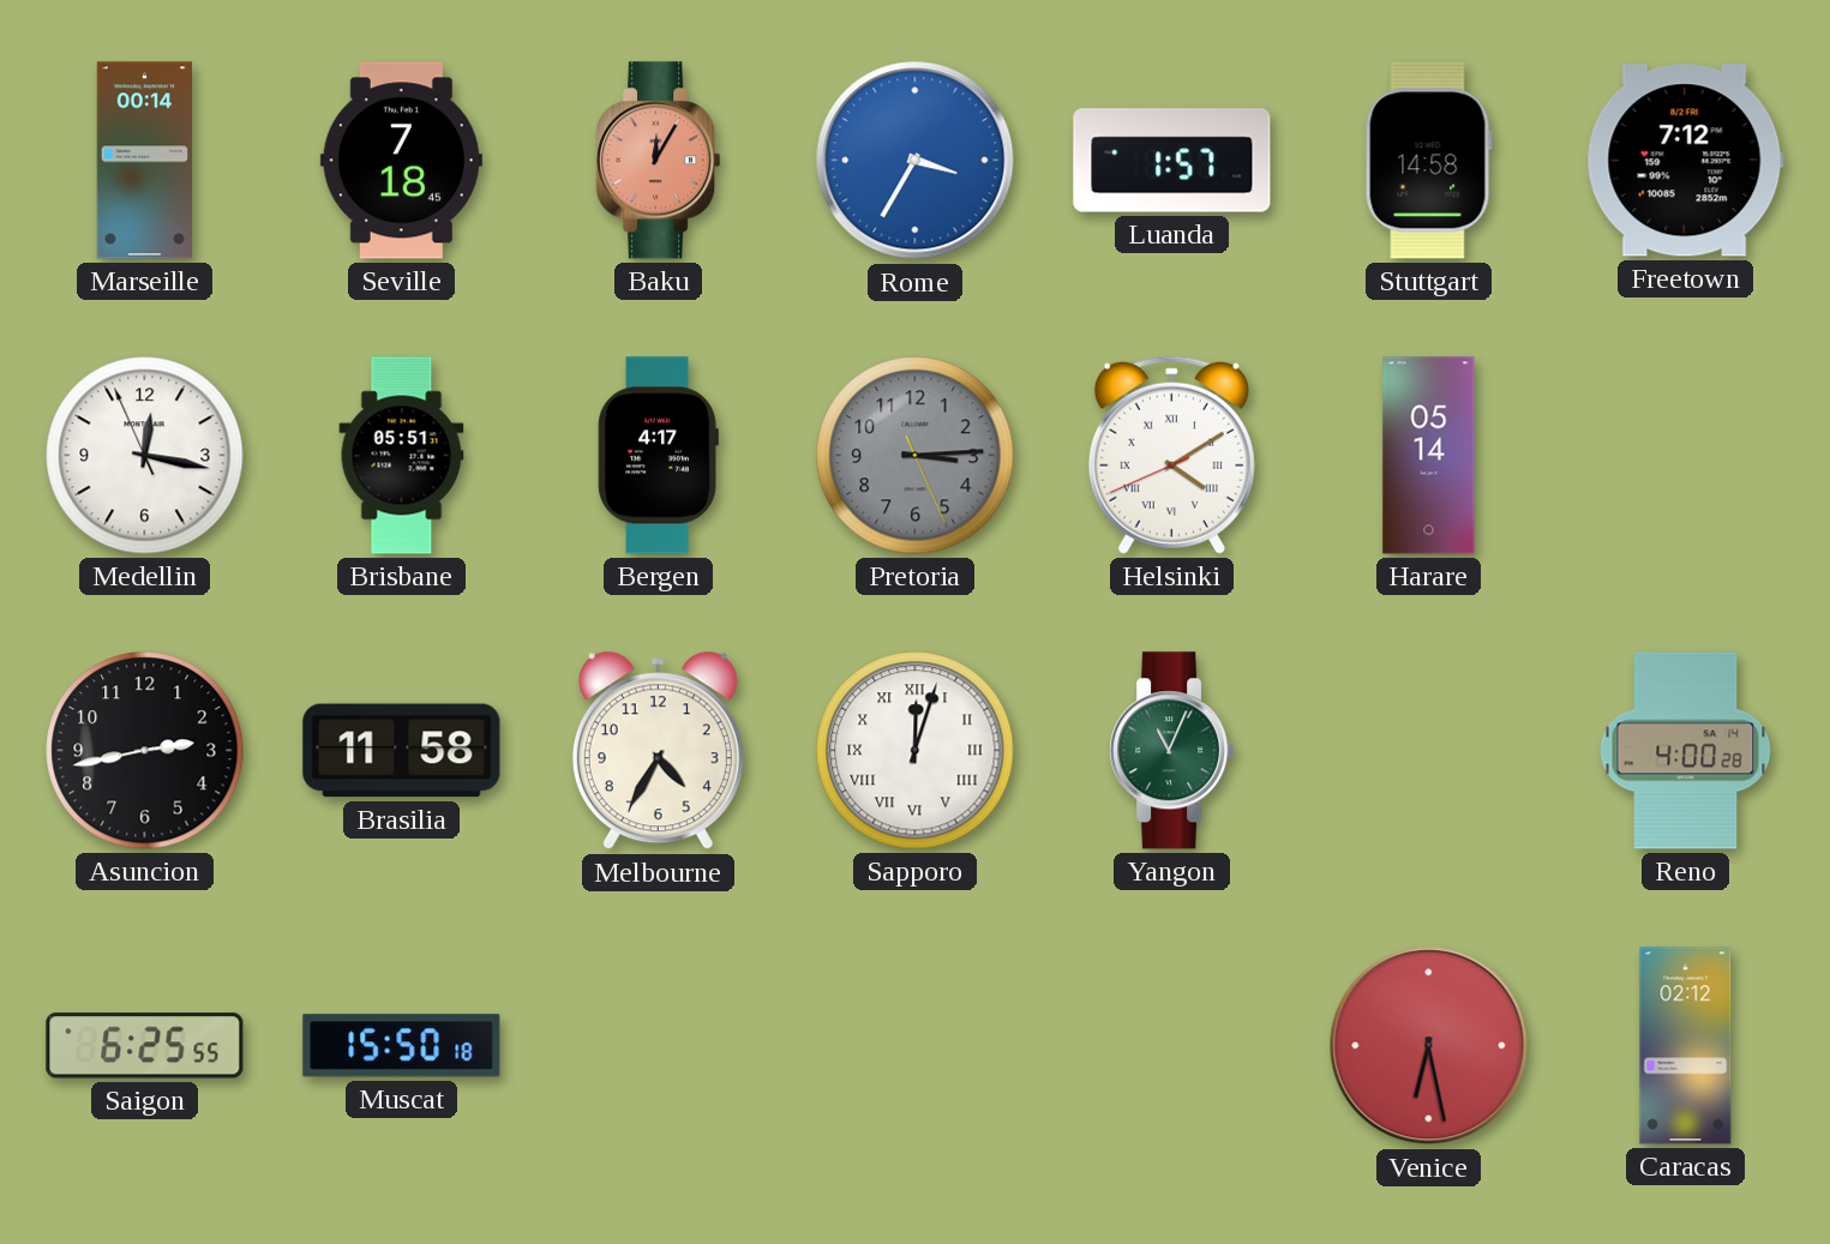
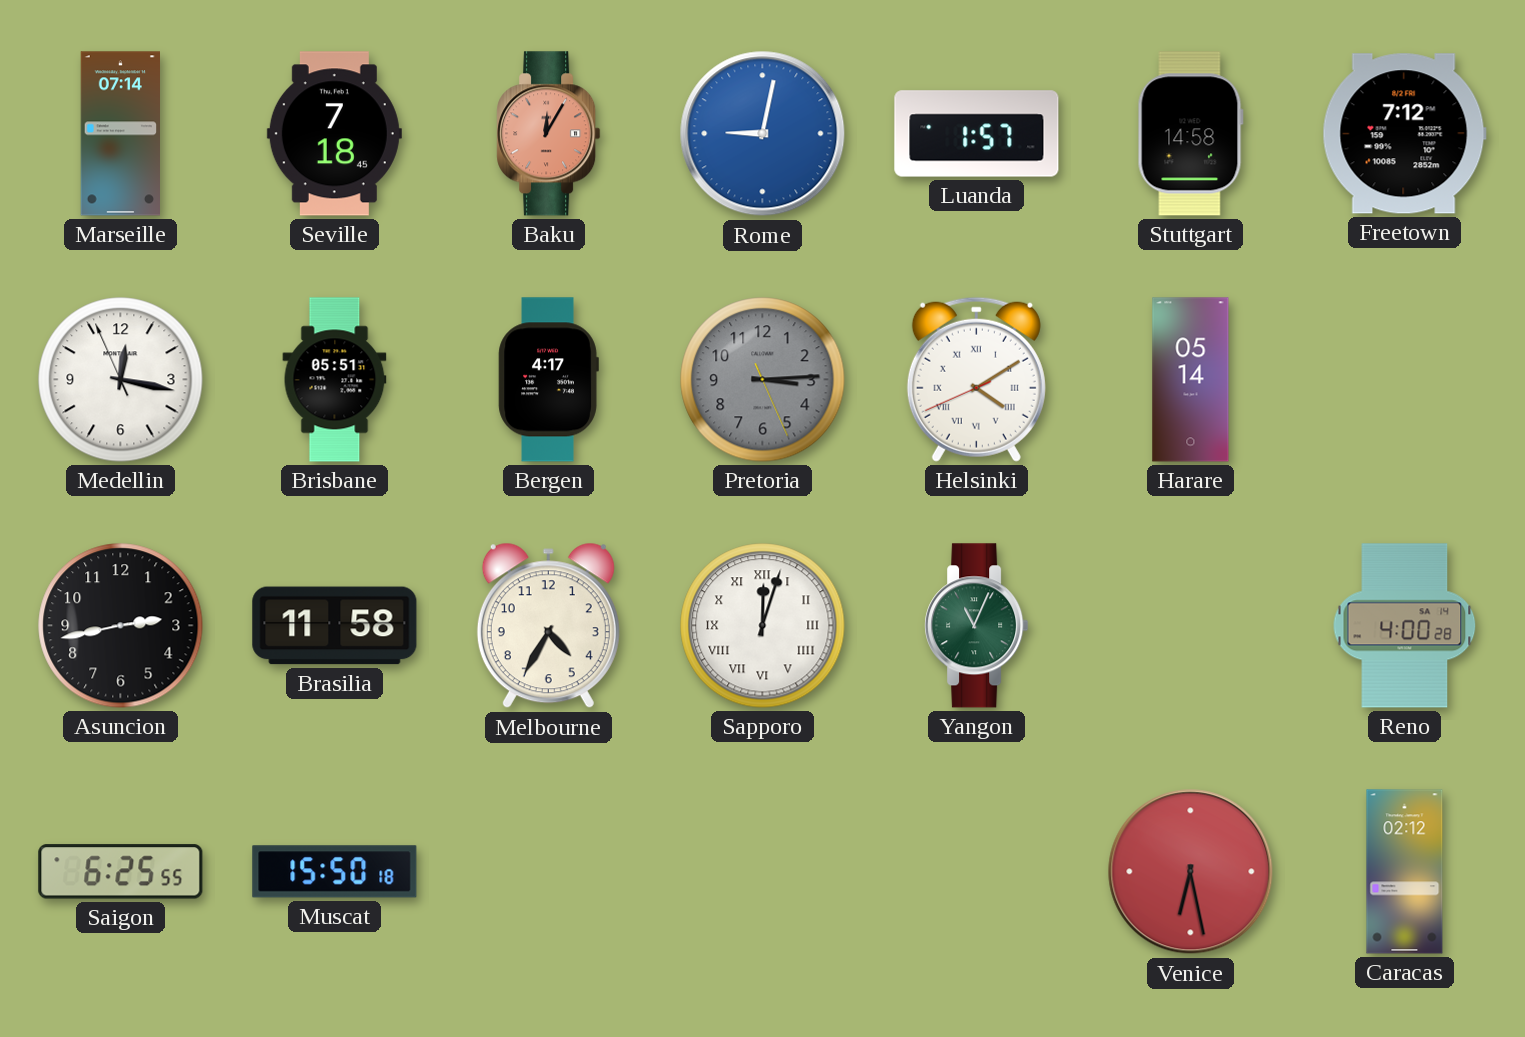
Marseille: 00:14 -> 07:14 (121, 134)
Rome: 3:35 -> 9:02 (763, 134)
